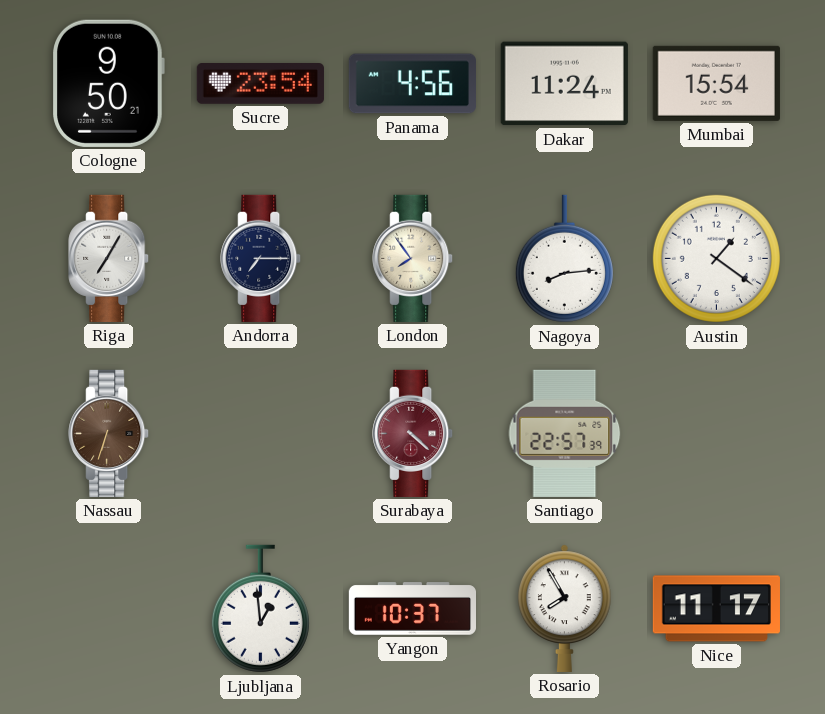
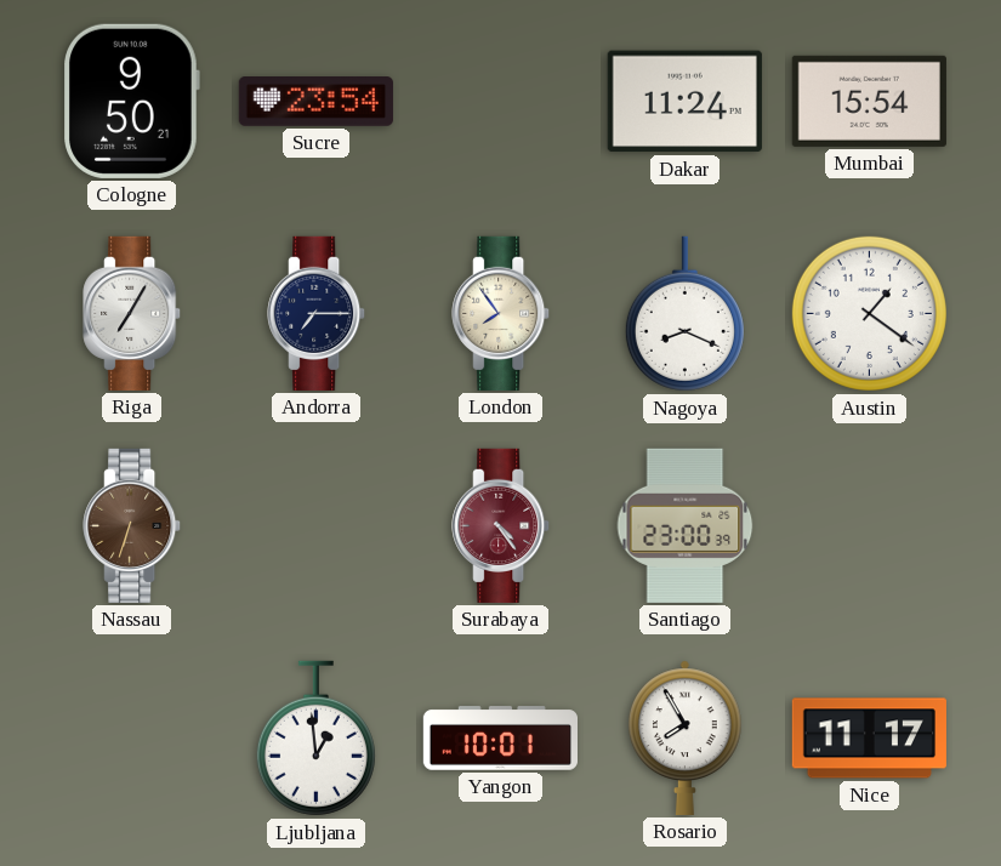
Panama: 4:56 -> none (412, 84)
Nagoya: 8:14 -> 8:19 (684, 314)
Surabaya: 4:22 -> 4:24 (501, 525)
Santiago: 22:57 -> 23:00 (686, 525)
Yangon: 10:37 -> 10:01 (500, 739)
